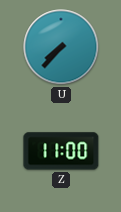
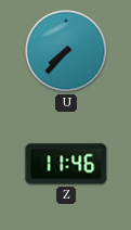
Z: 11:00 -> 11:46 (66, 164)
